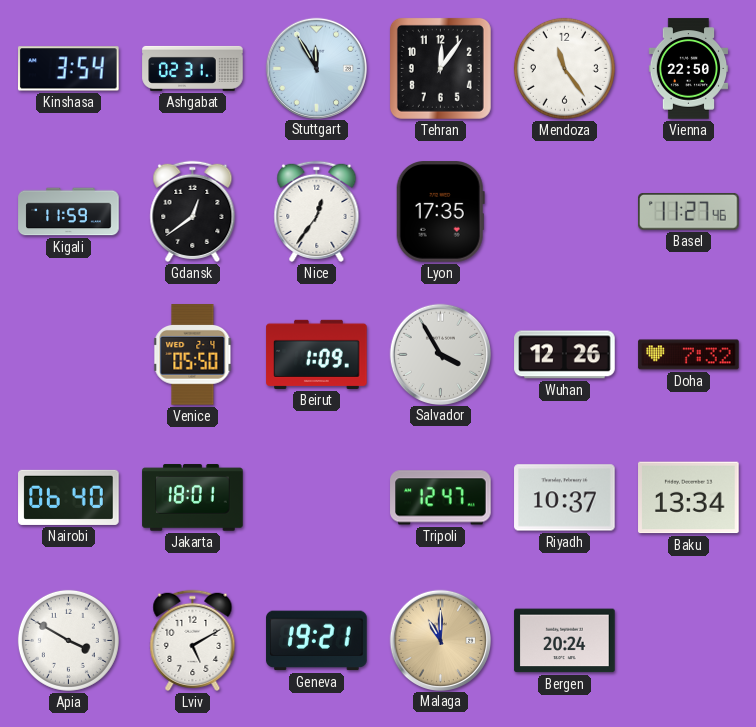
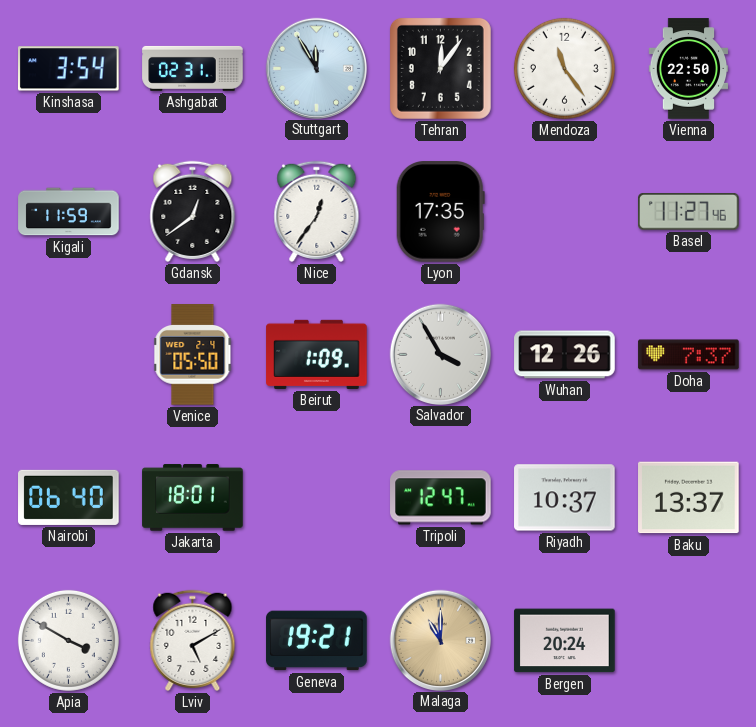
Doha: 7:32 -> 7:37 (689, 355)
Baku: 13:34 -> 13:37 (689, 498)
